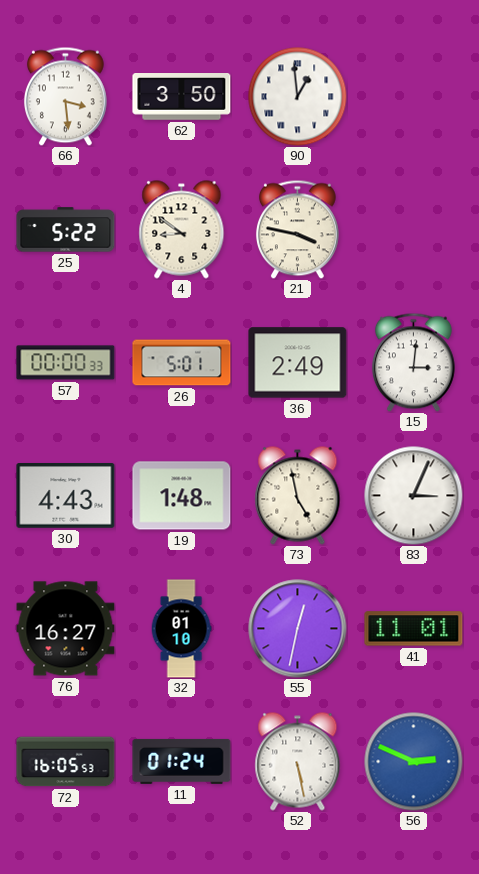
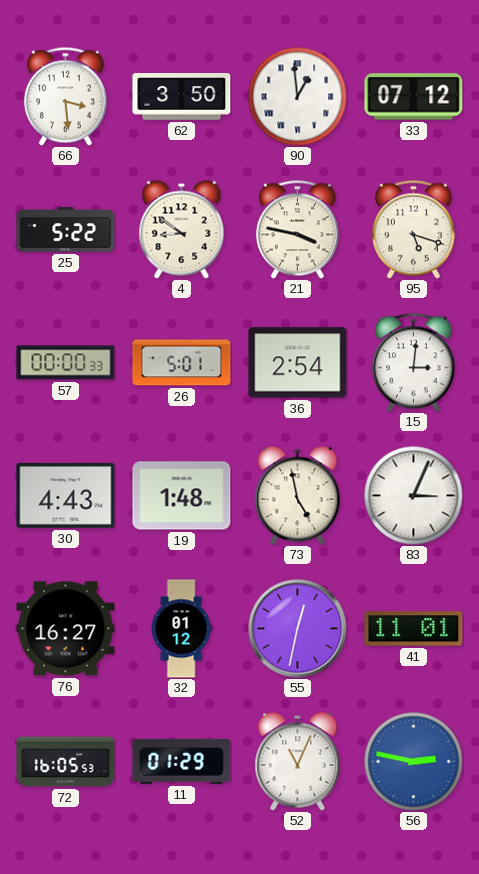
33: none -> 07:12 (414, 97)
95: none -> 5:18 (413, 229)
36: 2:49 -> 2:54 (298, 363)
32: 01:10 -> 01:12 (181, 629)
11: 01:24 -> 01:29 (182, 761)
52: 5:28 -> 11:04 (298, 762)
56: 2:49 -> 2:47 (414, 762)
